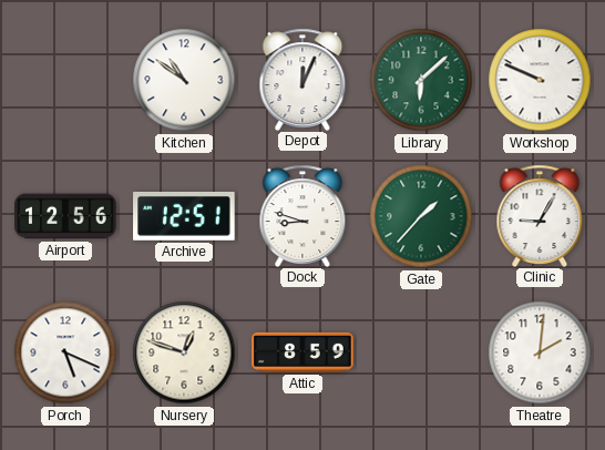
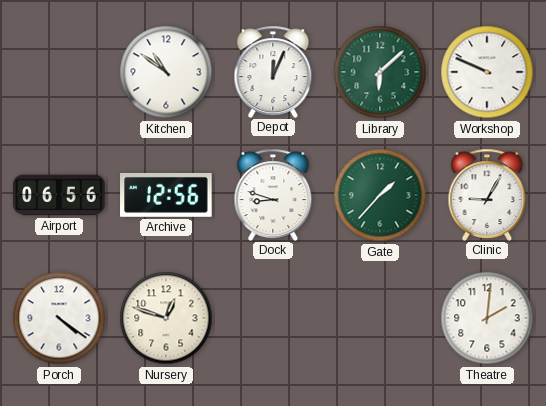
Airport: 12:56 -> 06:56 (59, 195)
Archive: 12:51 -> 12:56 (166, 195)
Porch: 5:19 -> 4:21 (59, 318)
Attic: 8:59 -> none (302, 352)
